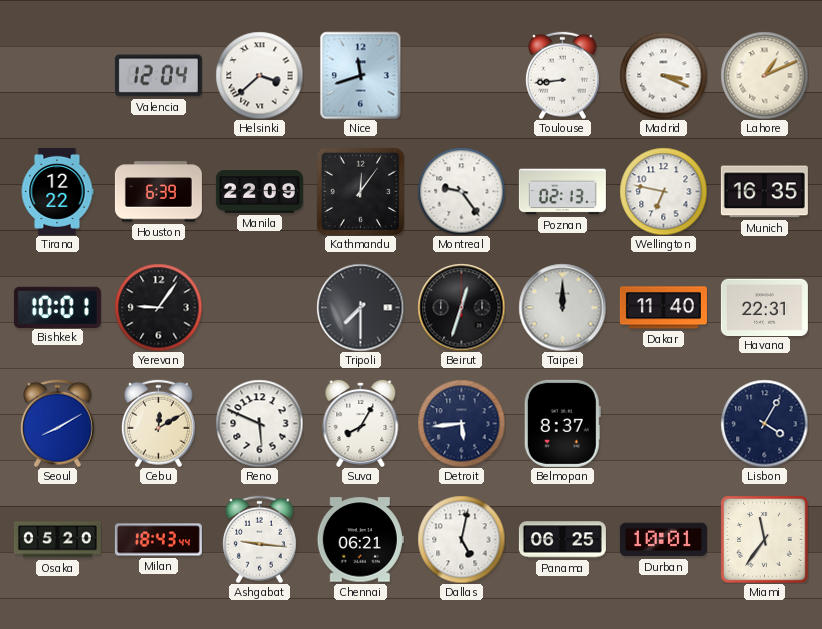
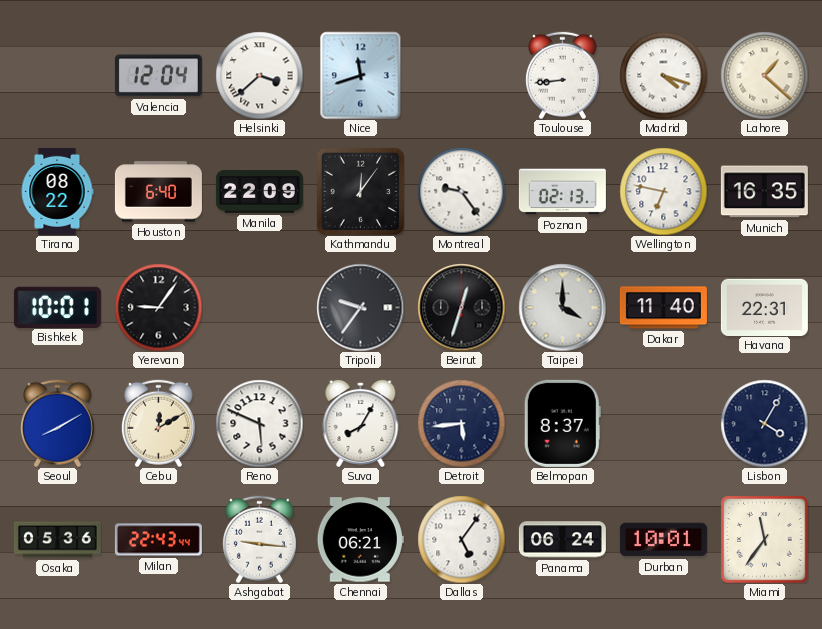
Madrid: 3:19 -> 4:18 (663, 75)
Lahore: 1:11 -> 1:22 (764, 75)
Tirana: 12:22 -> 08:22 (57, 191)
Houston: 6:39 -> 6:40 (158, 192)
Tripoli: 7:30 -> 9:36 (360, 307)
Taipei: 12:00 -> 4:00 (562, 307)
Osaka: 05:20 -> 05:36 (57, 540)
Milan: 18:43 -> 22:43 (158, 540)
Dallas: 5:02 -> 5:06 (461, 539)
Panama: 06:25 -> 06:24 (562, 540)
